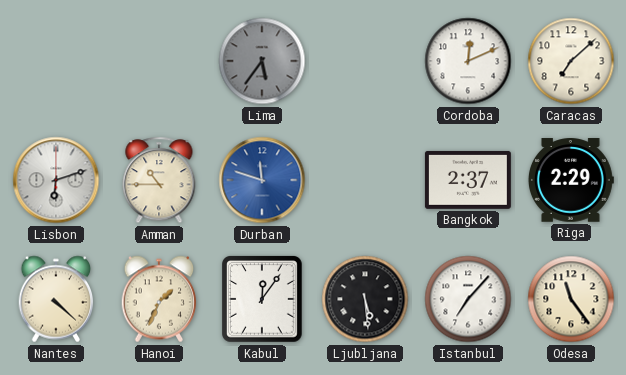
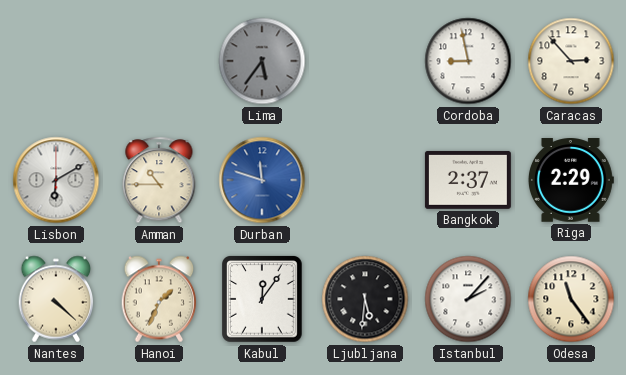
Cordoba: 12:11 -> 8:58 (468, 61)
Caracas: 7:08 -> 2:53 (571, 61)
Lisbon: 6:12 -> 6:10 (56, 180)
Ljubljana: 5:29 -> 5:31 (365, 299)
Istanbul: 7:07 -> 2:07 (468, 299)
